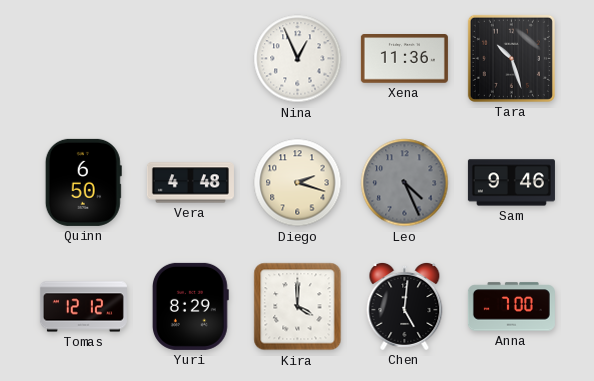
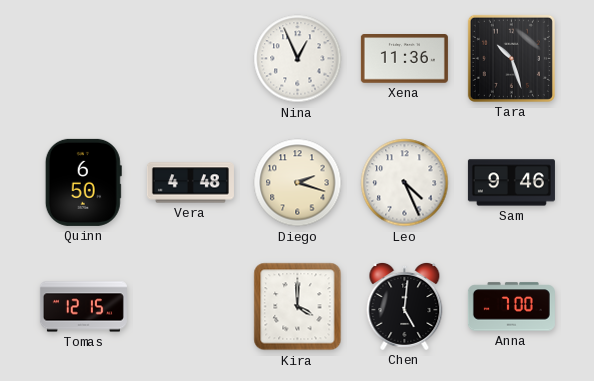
Leo dial: grey -> white (405, 183)
Tomas: 12:12 -> 12:15 (83, 307)
Yuri: 8:29 -> none (190, 306)
